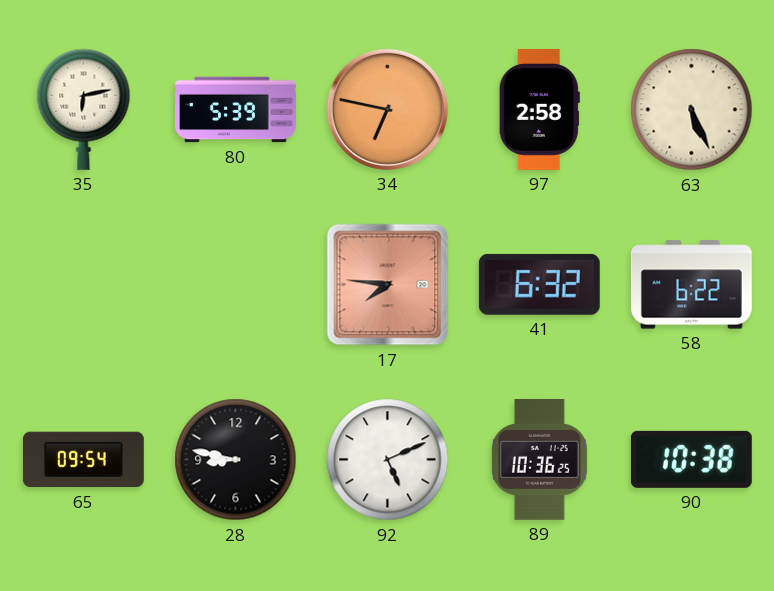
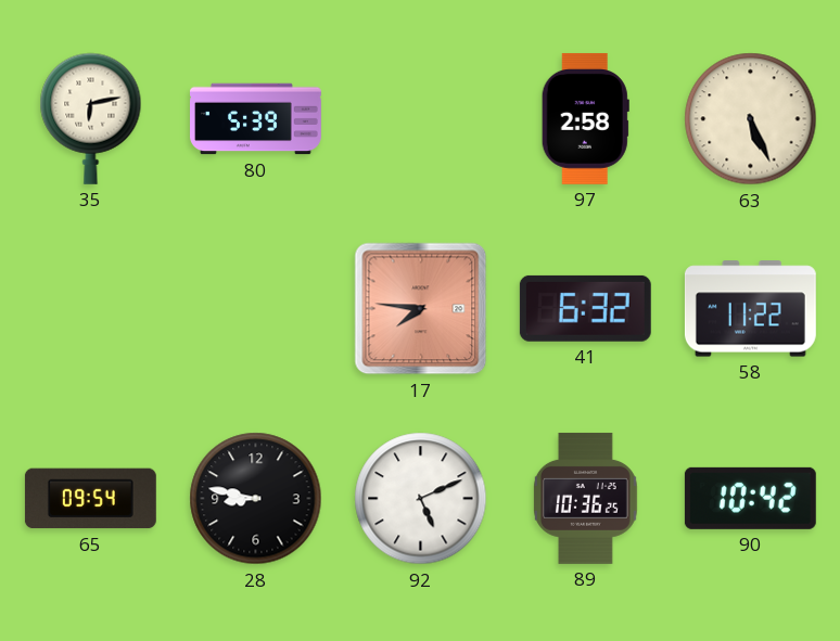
34: 6:47 -> none (387, 109)
58: 6:22 -> 11:22 (750, 309)
90: 10:38 -> 10:42 (750, 498)
